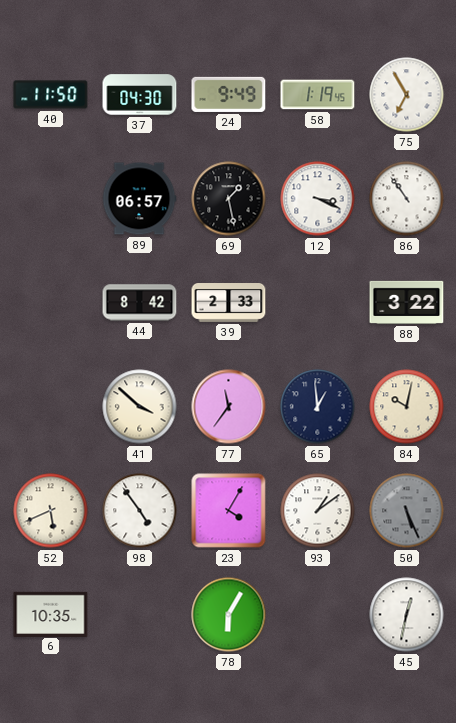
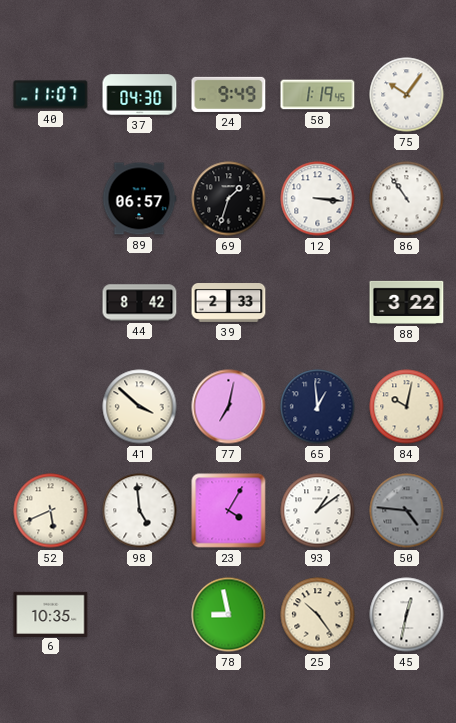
40: 11:50 -> 11:07 (51, 95)
75: 6:55 -> 10:06 (407, 95)
69: 1:28 -> 1:33 (229, 199)
12: 3:19 -> 3:16 (318, 199)
77: 11:36 -> 7:02 (229, 407)
98: 4:54 -> 4:59 (140, 511)
50: 5:26 -> 4:46 (407, 511)
78: 6:05 -> 8:58 (229, 615)
25: none -> 10:24 (318, 615)
